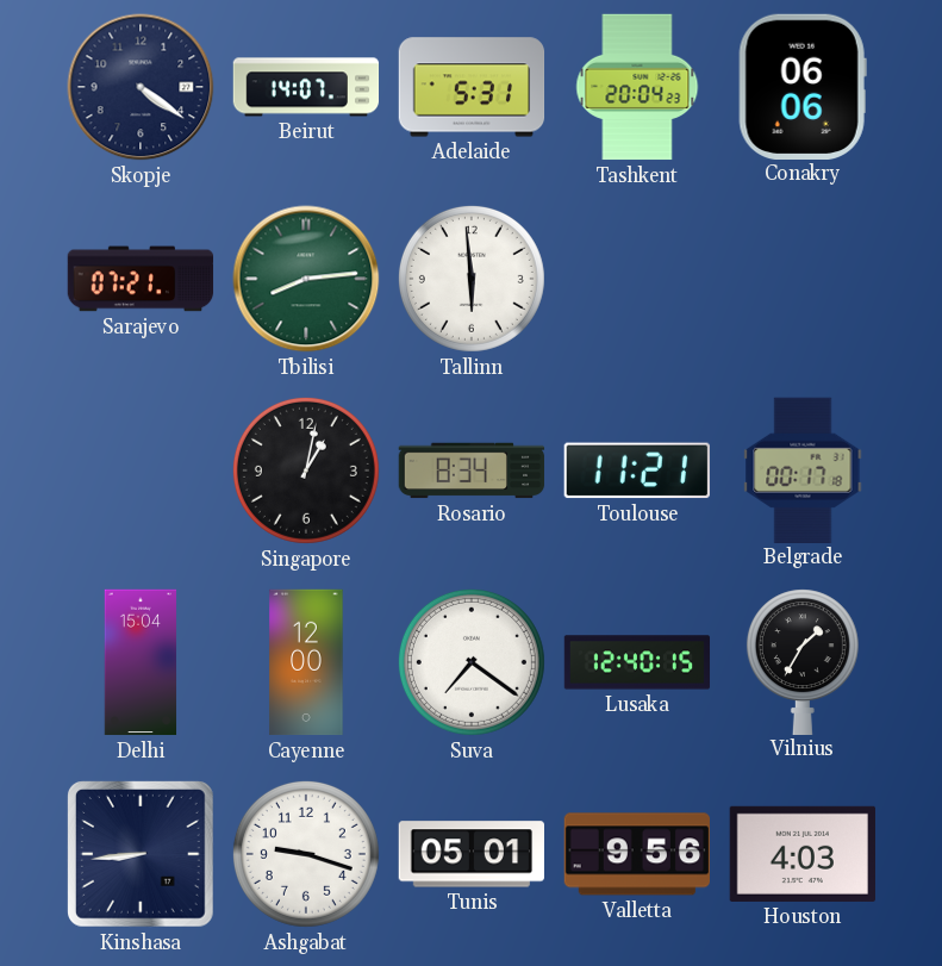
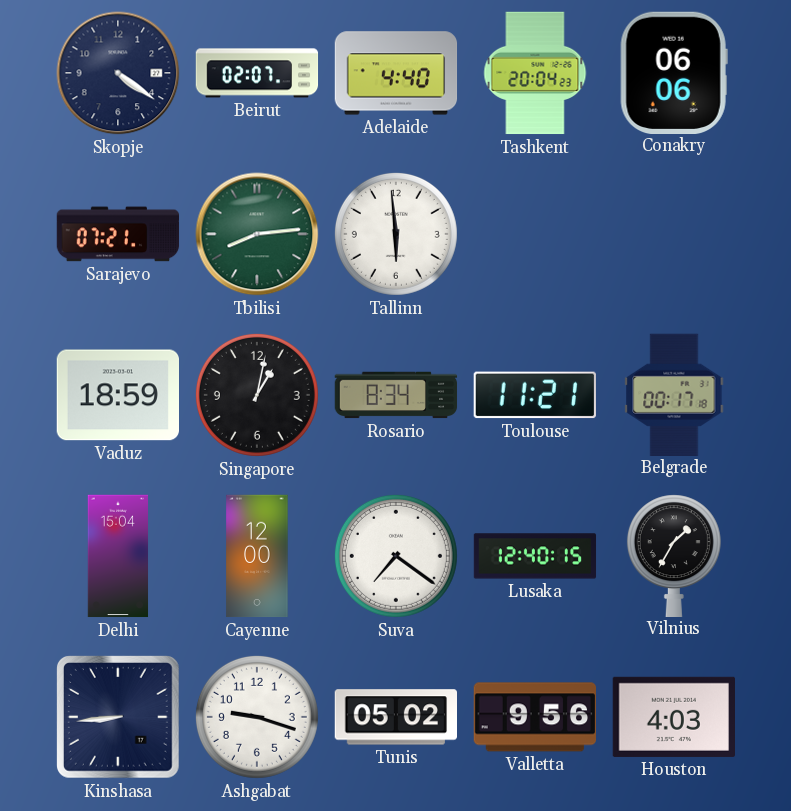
Beirut: 14:07 -> 02:07 (257, 73)
Adelaide: 5:31 -> 4:40 (396, 73)
Vaduz: none -> 18:59 (117, 395)
Tunis: 05:01 -> 05:02 (395, 717)
